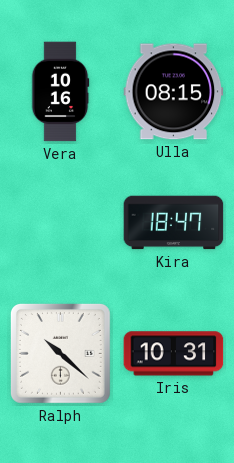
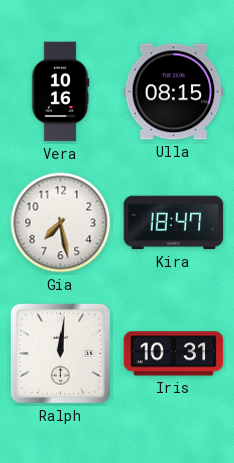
Gia: none -> 7:28 (61, 223)
Ralph: 10:22 -> 12:01 (60, 353)
